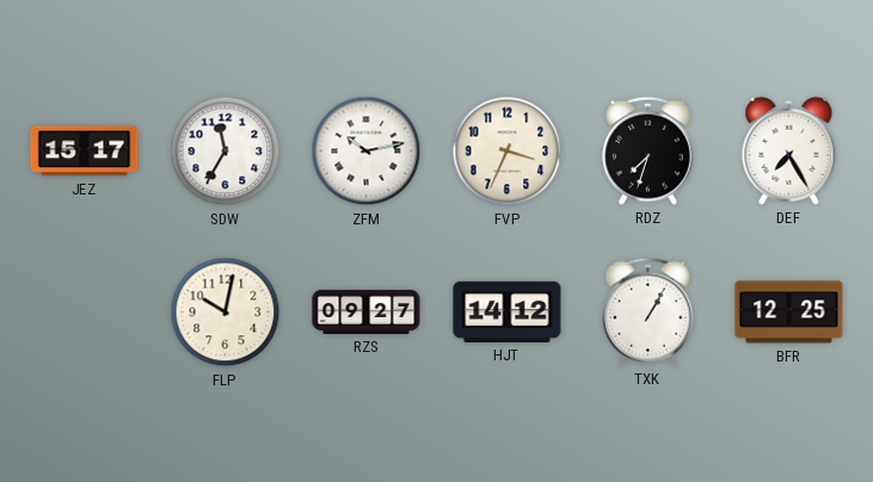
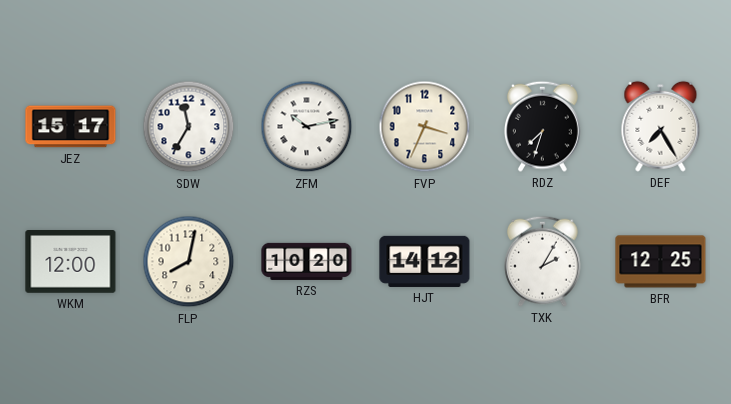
WKM: none -> 12:00 (71, 262)
FLP: 10:02 -> 8:02 (189, 262)
RZS: 09:27 -> 10:20 (307, 261)
TXK: 1:05 -> 2:05 (543, 261)
